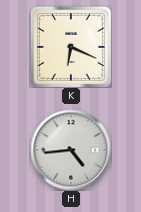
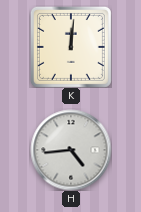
K: 6:19 -> 12:01 (71, 47)
